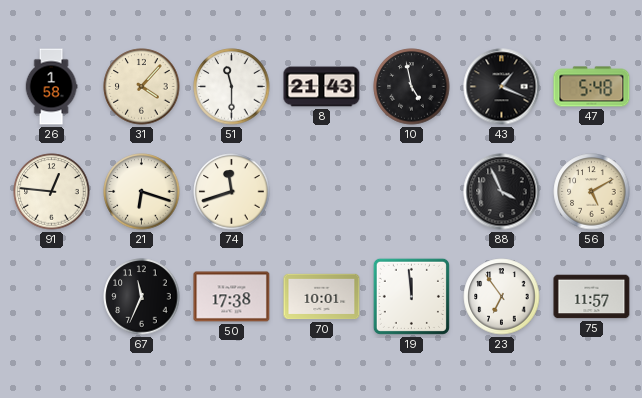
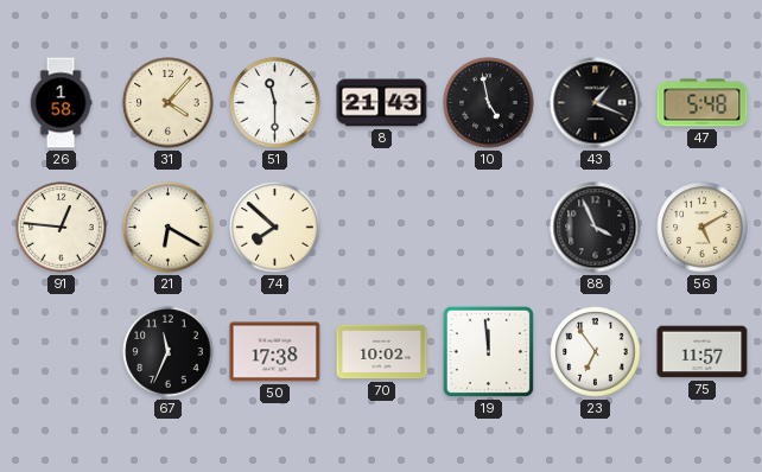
21: 6:18 -> 6:20 (169, 228)
74: 11:42 -> 7:52 (275, 228)
70: 10:01 -> 10:02 (382, 352)
